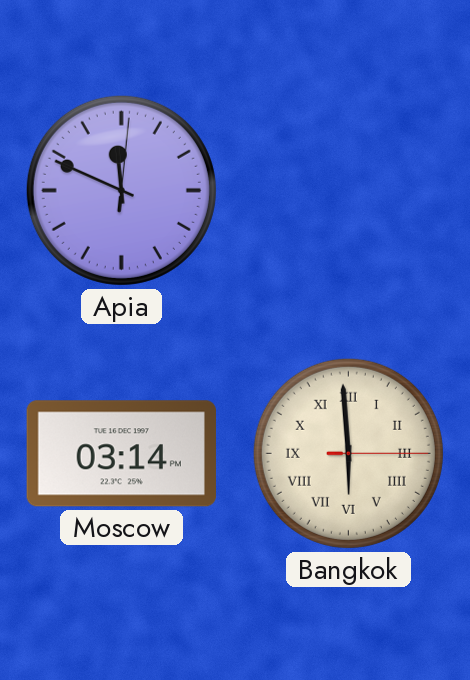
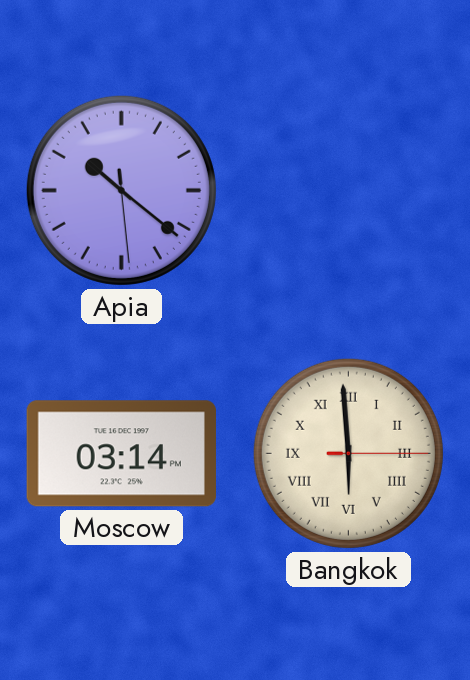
Apia: 11:49 -> 10:21 (121, 190)
